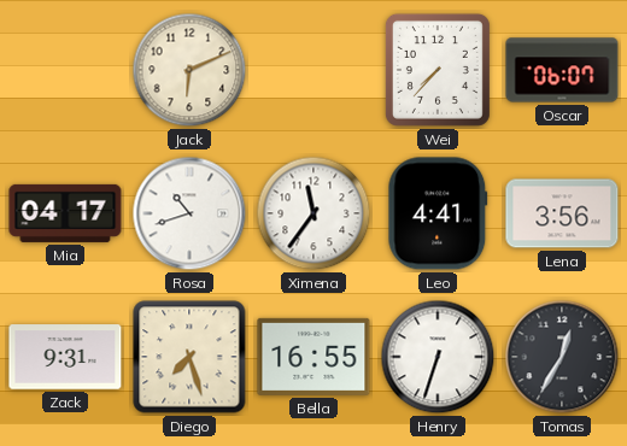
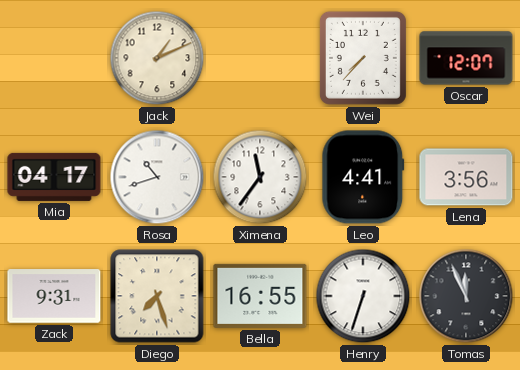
Jack: 6:11 -> 1:11 (157, 58)
Oscar: 06:07 -> 12:07 (466, 58)
Tomas: 12:35 -> 11:56 (466, 296)
